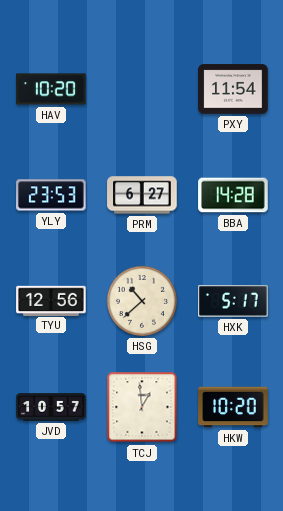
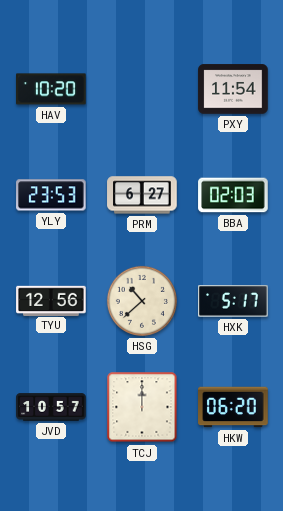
BBA: 14:28 -> 02:03 (233, 195)
TCJ: 12:59 -> 12:00 (142, 407)
HKW: 10:20 -> 06:20 (233, 407)
